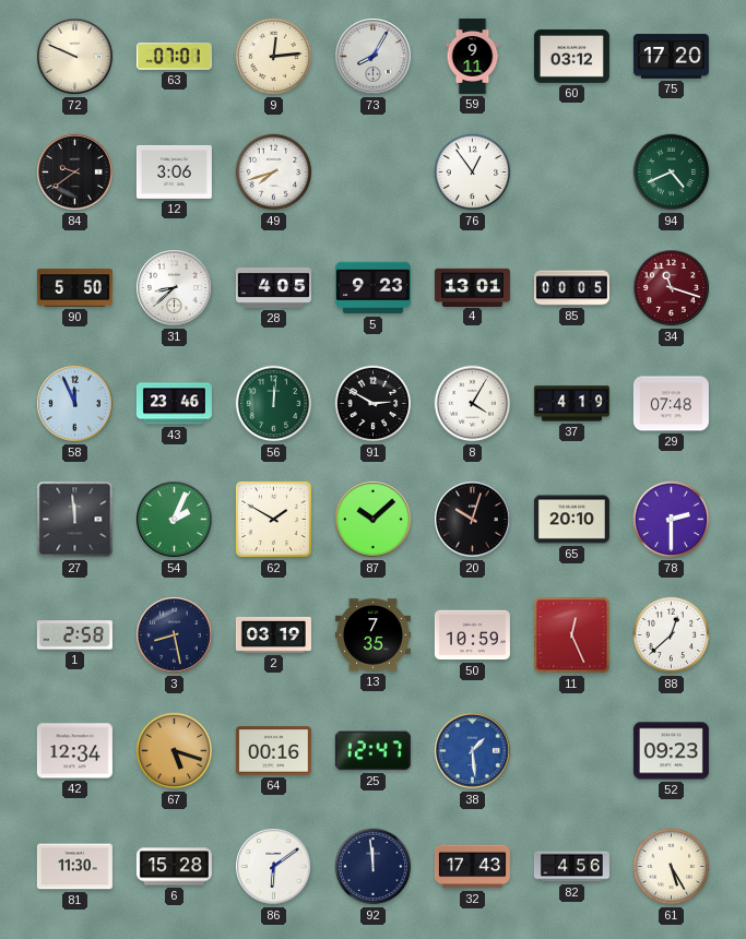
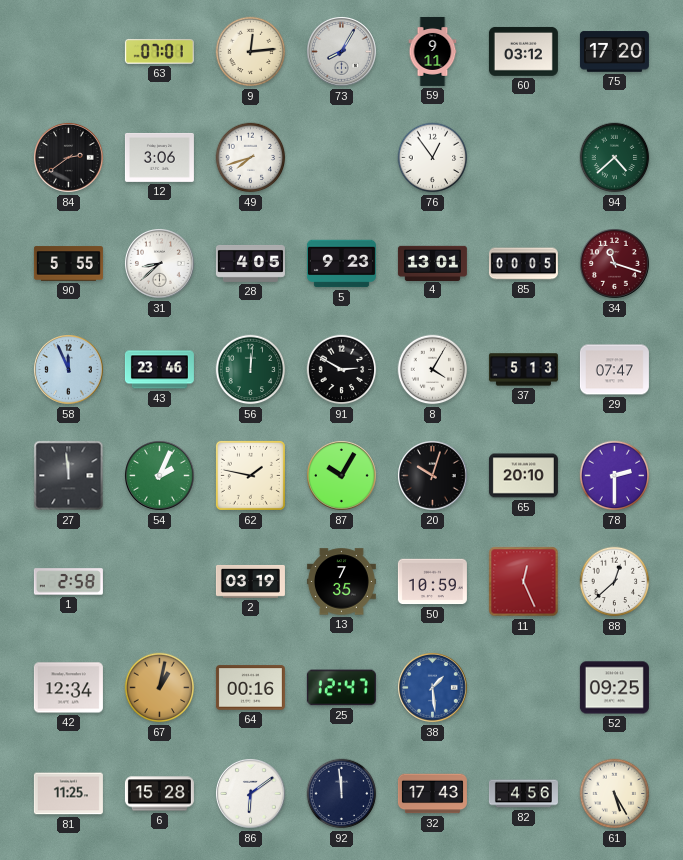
72: 9:49 -> none (75, 57)
84: 9:39 -> 2:39 (69, 158)
94: 4:41 -> 4:38 (615, 158)
90: 5:50 -> 5:55 (68, 264)
37: 4:19 -> 5:13 (523, 370)
29: 07:48 -> 07:47 (614, 370)
62: 1:50 -> 1:47 (250, 475)
87: 10:08 -> 10:05 (342, 476)
3: 8:28 -> none (175, 635)
67: 5:18 -> 1:02 (160, 688)
52: 09:23 -> 09:25 (614, 688)
81: 11:30 -> 11:25 (68, 794)
